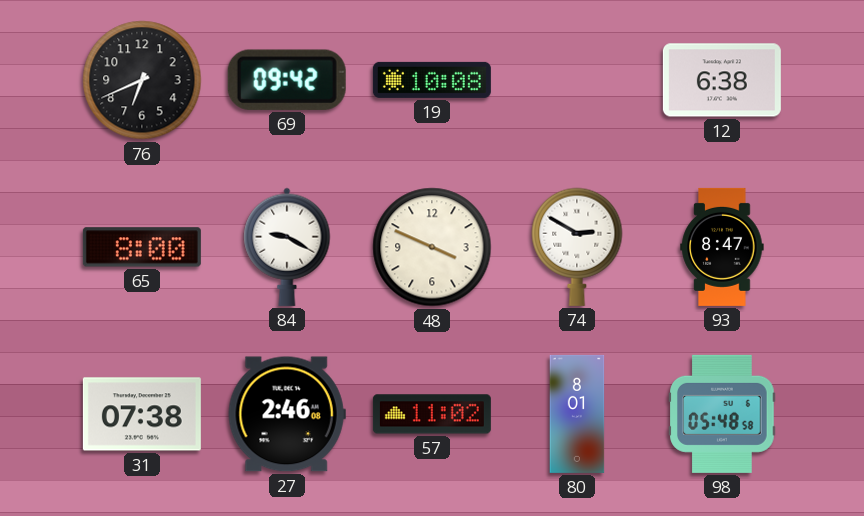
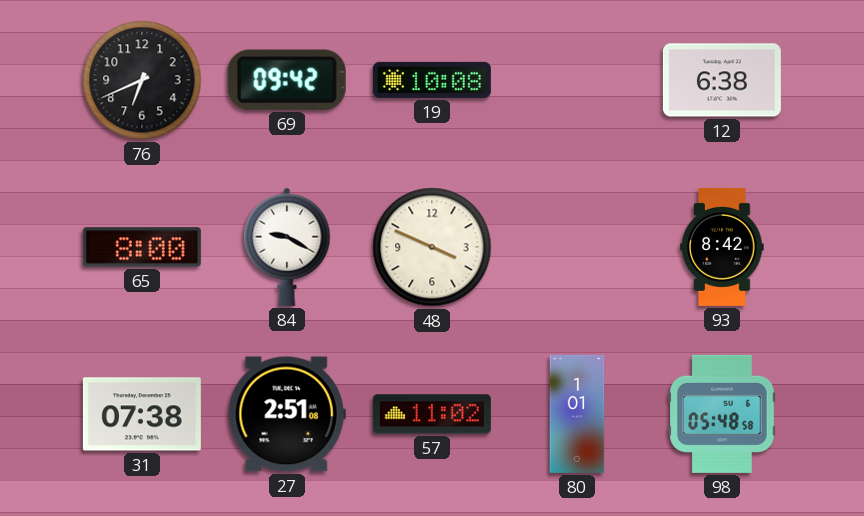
74: 2:50 -> none (577, 247)
93: 8:47 -> 8:42 (722, 247)
27: 2:46 -> 2:51 (287, 414)
80: 8:01 -> 1:01 (577, 414)
